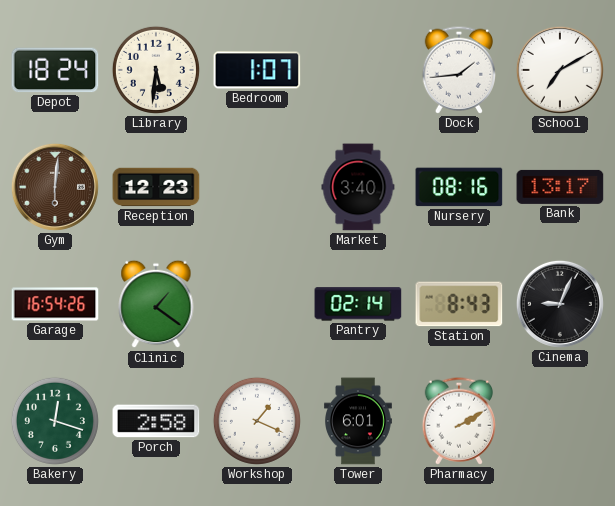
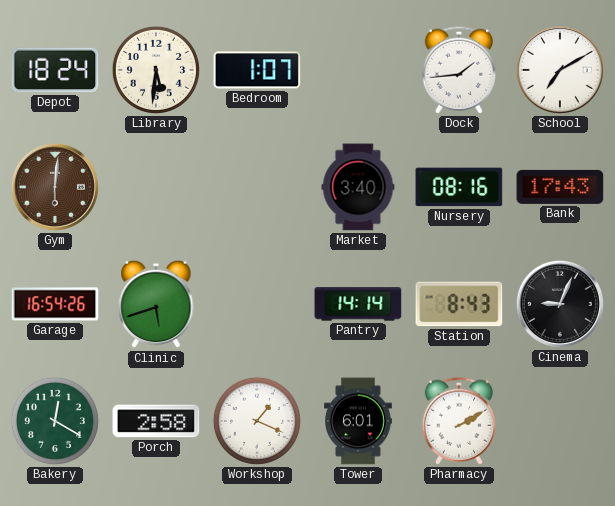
Reception: 12:23 -> none (156, 187)
Bank: 13:17 -> 17:43 (560, 187)
Clinic: 1:21 -> 5:42 (156, 304)
Pantry: 02:14 -> 14:14 (358, 304)
Bakery: 12:18 -> 12:20 (55, 421)
